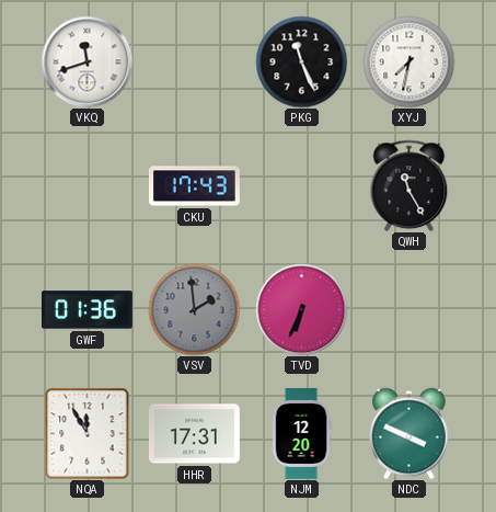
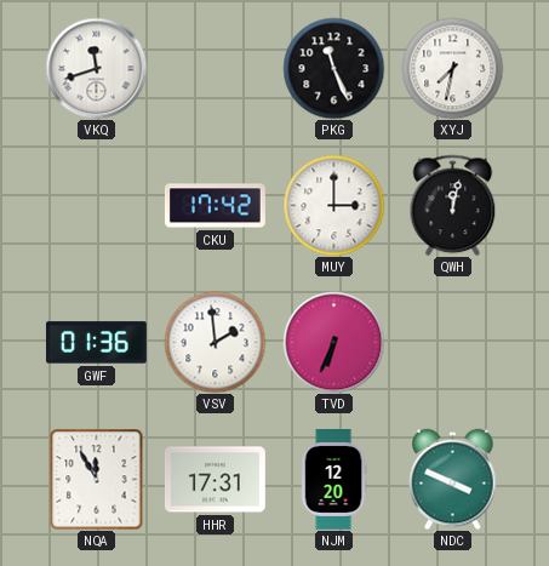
CKU: 17:43 -> 17:42 (216, 206)
MUY: none -> 3:00 (333, 205)
QWH: 11:25 -> 12:02 (453, 205)
VSV dial: grey -> white (215, 342)
